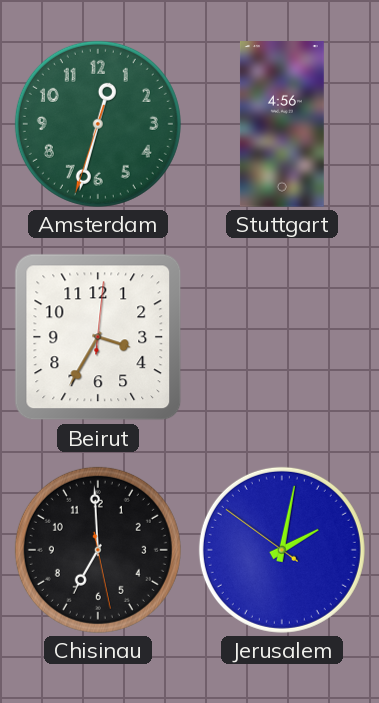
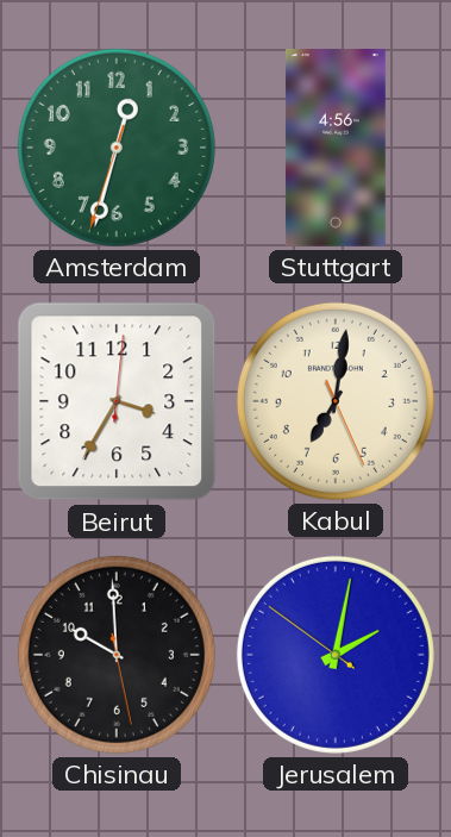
Kabul: none -> 7:01 (336, 401)
Chisinau: 6:59 -> 9:59 (117, 655)
